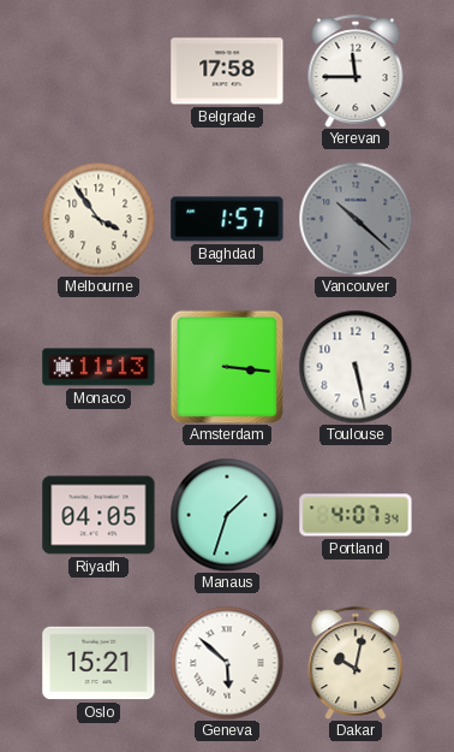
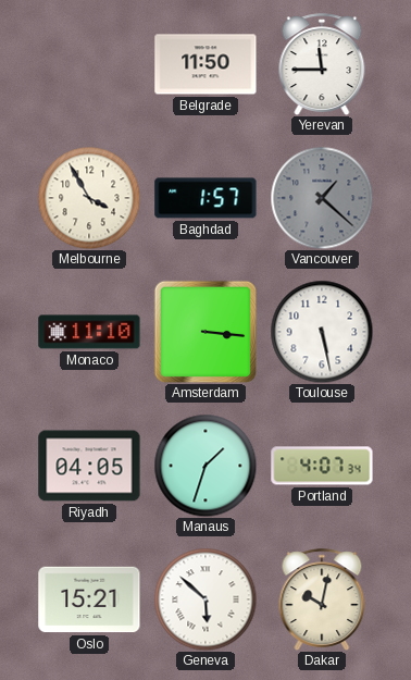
Belgrade: 17:58 -> 11:50 (205, 64)
Melbourne: 3:54 -> 3:55 (89, 198)
Vancouver: 10:22 -> 1:22 (322, 198)
Monaco: 11:13 -> 11:10 (89, 332)
